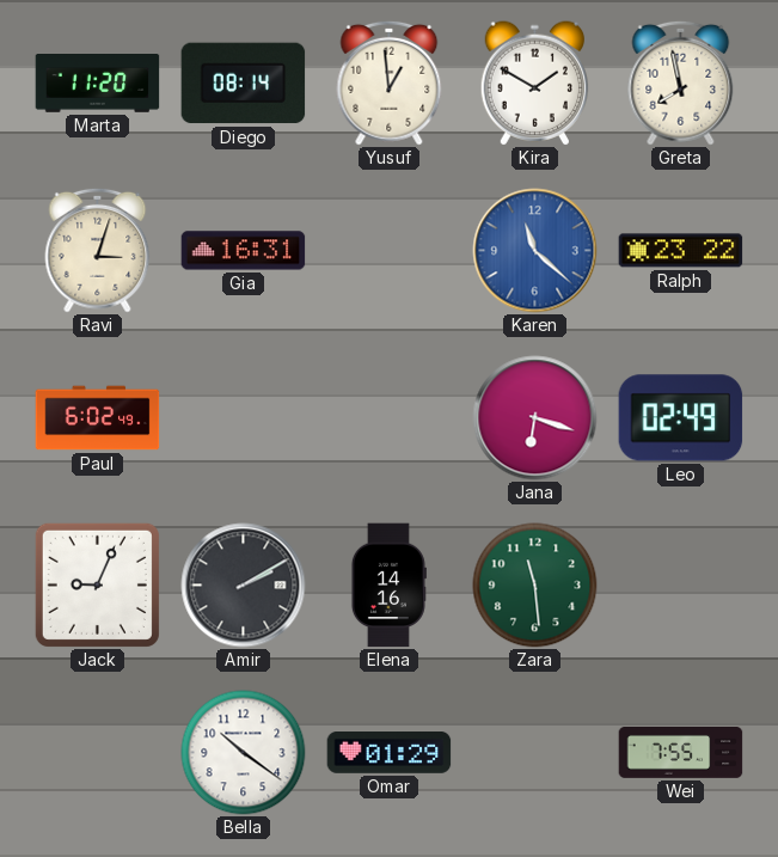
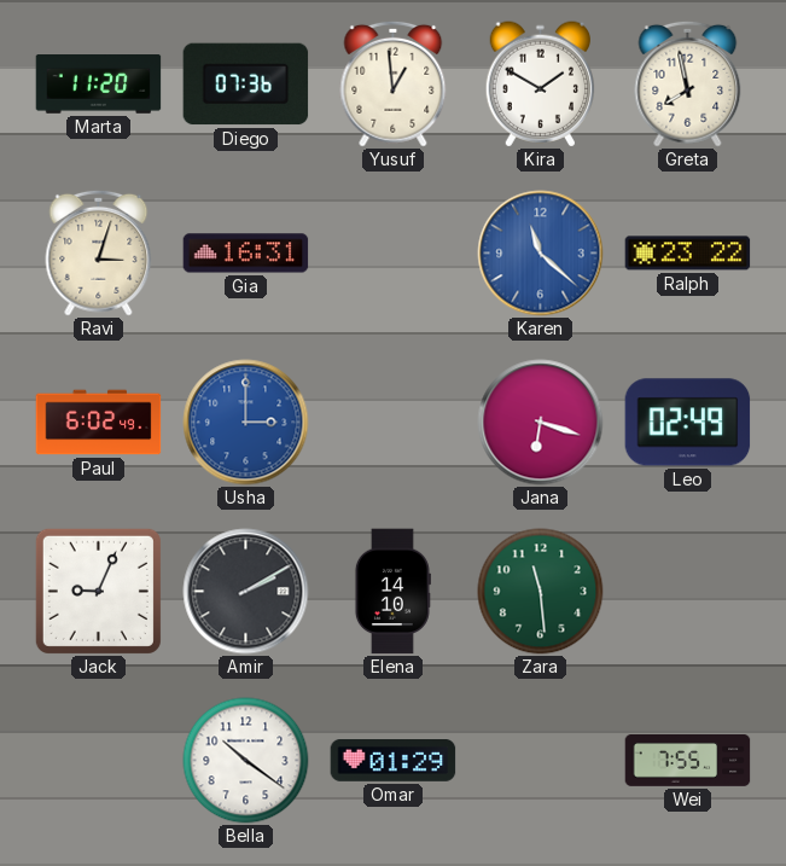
Diego: 08:14 -> 07:36 (246, 85)
Usha: none -> 3:00 (246, 423)
Elena: 14:16 -> 14:10 (392, 592)
